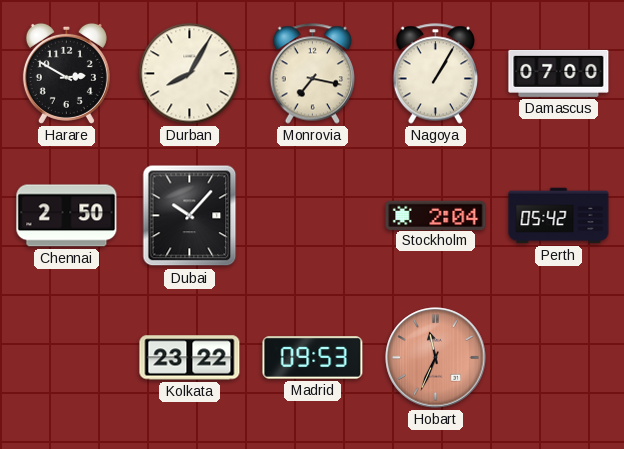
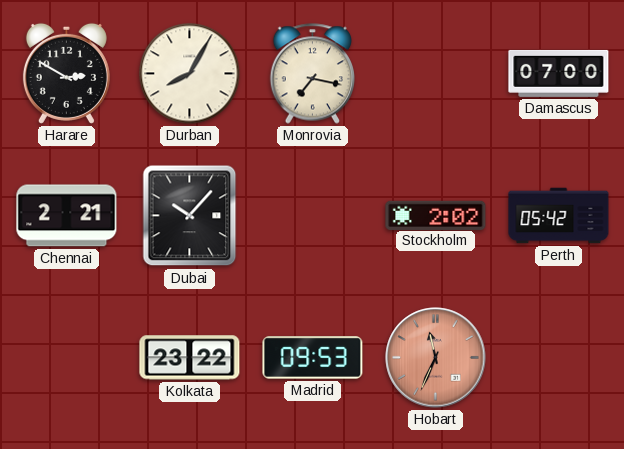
Nagoya: 1:05 -> none (435, 74)
Chennai: 2:50 -> 2:21 (67, 216)
Stockholm: 2:04 -> 2:02 (436, 215)
